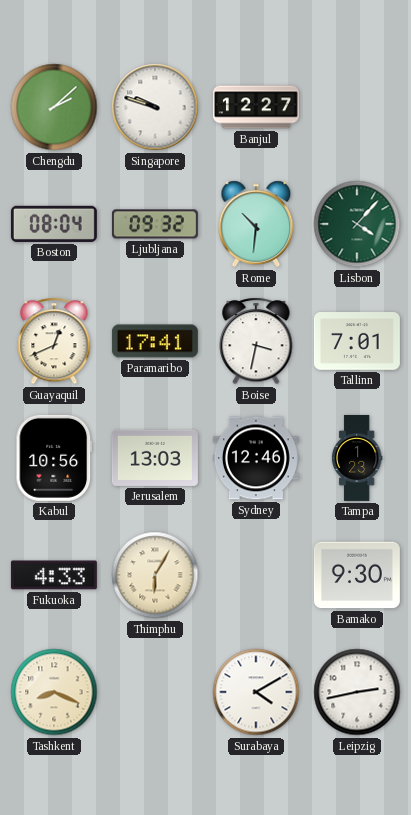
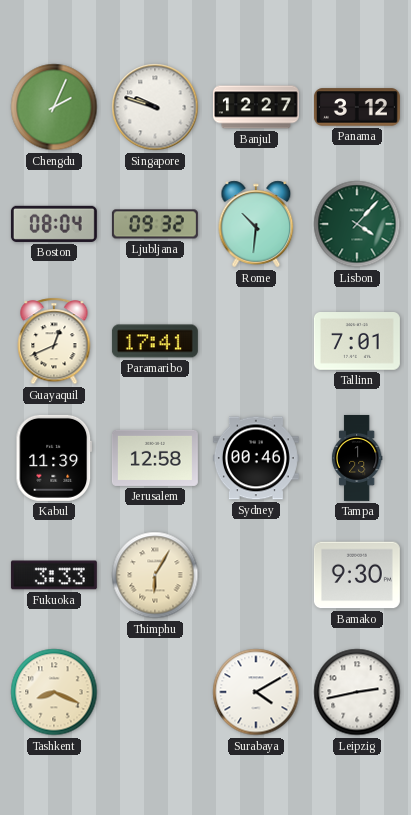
Chengdu: 2:08 -> 2:04 (54, 107)
Panama: none -> 3:12 (357, 107)
Boise: 3:32 -> none (256, 341)
Kabul: 10:56 -> 11:39 (54, 458)
Jerusalem: 13:03 -> 12:58 (155, 458)
Sydney: 12:46 -> 00:46 (256, 458)
Fukuoka: 4:33 -> 3:33 (54, 575)
